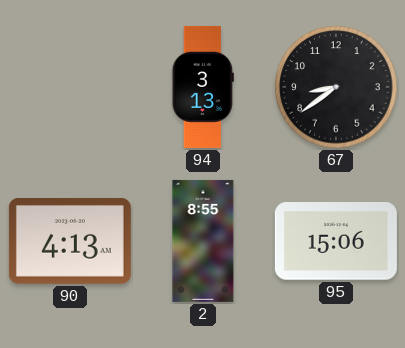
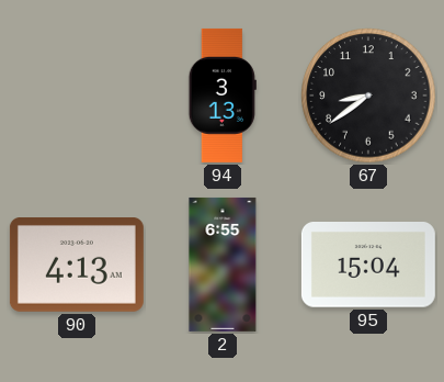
2: 8:55 -> 6:55 (223, 265)
95: 15:06 -> 15:04 (368, 266)
